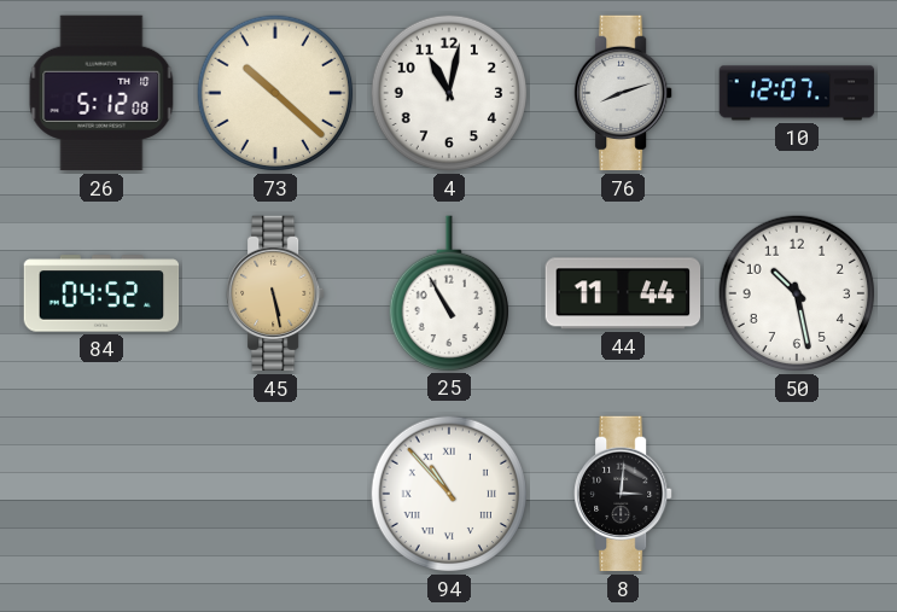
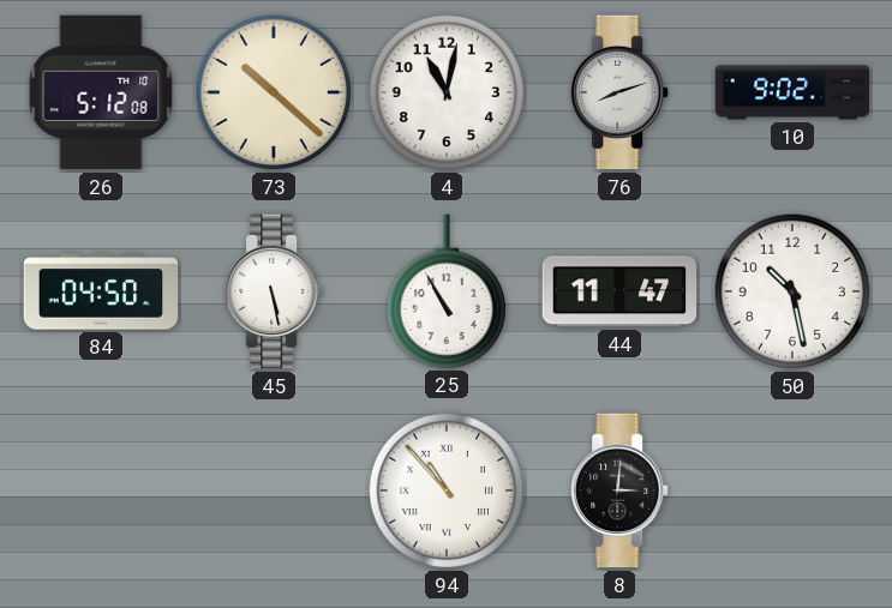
10: 12:07 -> 9:02 (792, 92)
84: 04:52 -> 04:50 (101, 291)
45 dial: champagne -> white (274, 291)
44: 11:44 -> 11:47 (619, 291)
